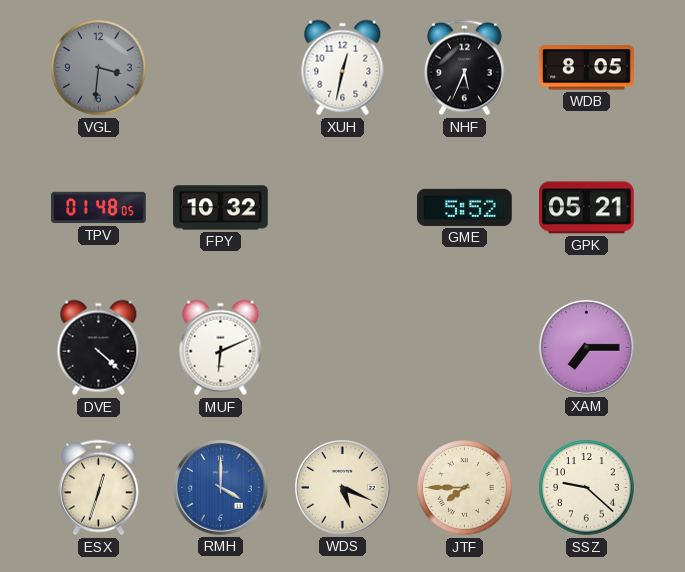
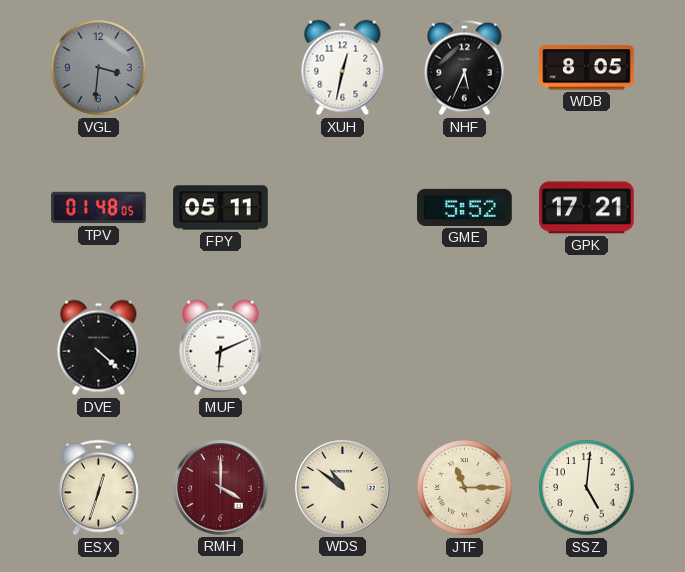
FPY: 10:32 -> 05:11 (221, 208)
GPK: 05:21 -> 17:21 (587, 208)
XAM: 7:15 -> none (587, 348)
RMH dial: blue -> burgundy (221, 488)
WDS: 5:19 -> 10:51 (343, 488)
JTF: 7:45 -> 11:15 (465, 488)
SSZ: 9:22 -> 5:01 (587, 488)
